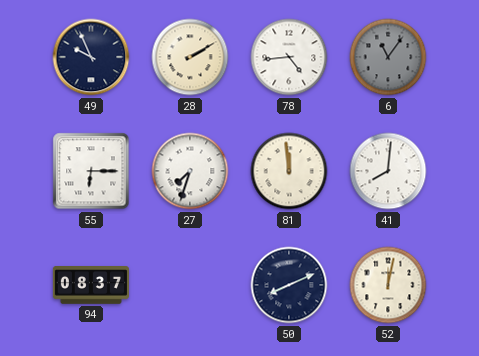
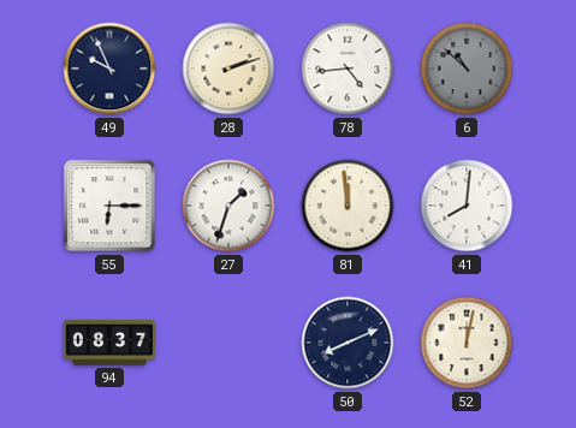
28: 2:10 -> 2:12 (228, 69)
6: 11:06 -> 10:52 (467, 69)
27: 7:33 -> 1:33 (228, 206)
